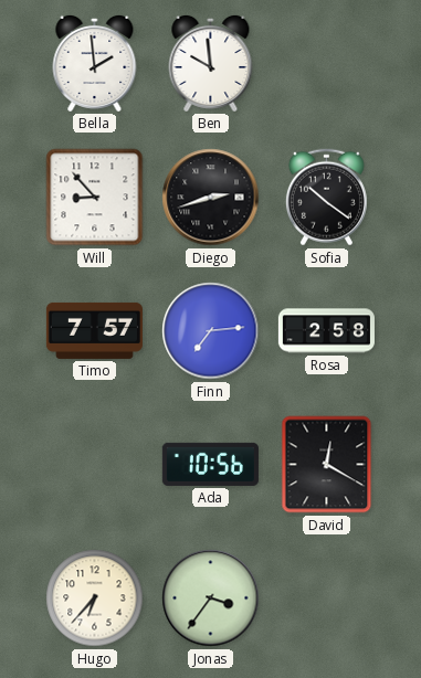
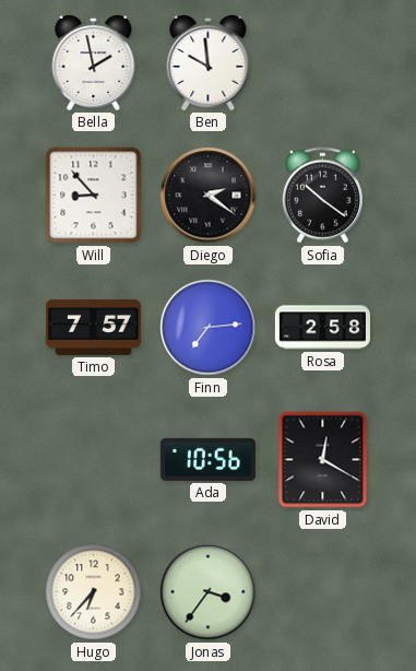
Bella: 1:59 -> 1:58 (94, 62)
Diego: 2:42 -> 2:21 (209, 196)
